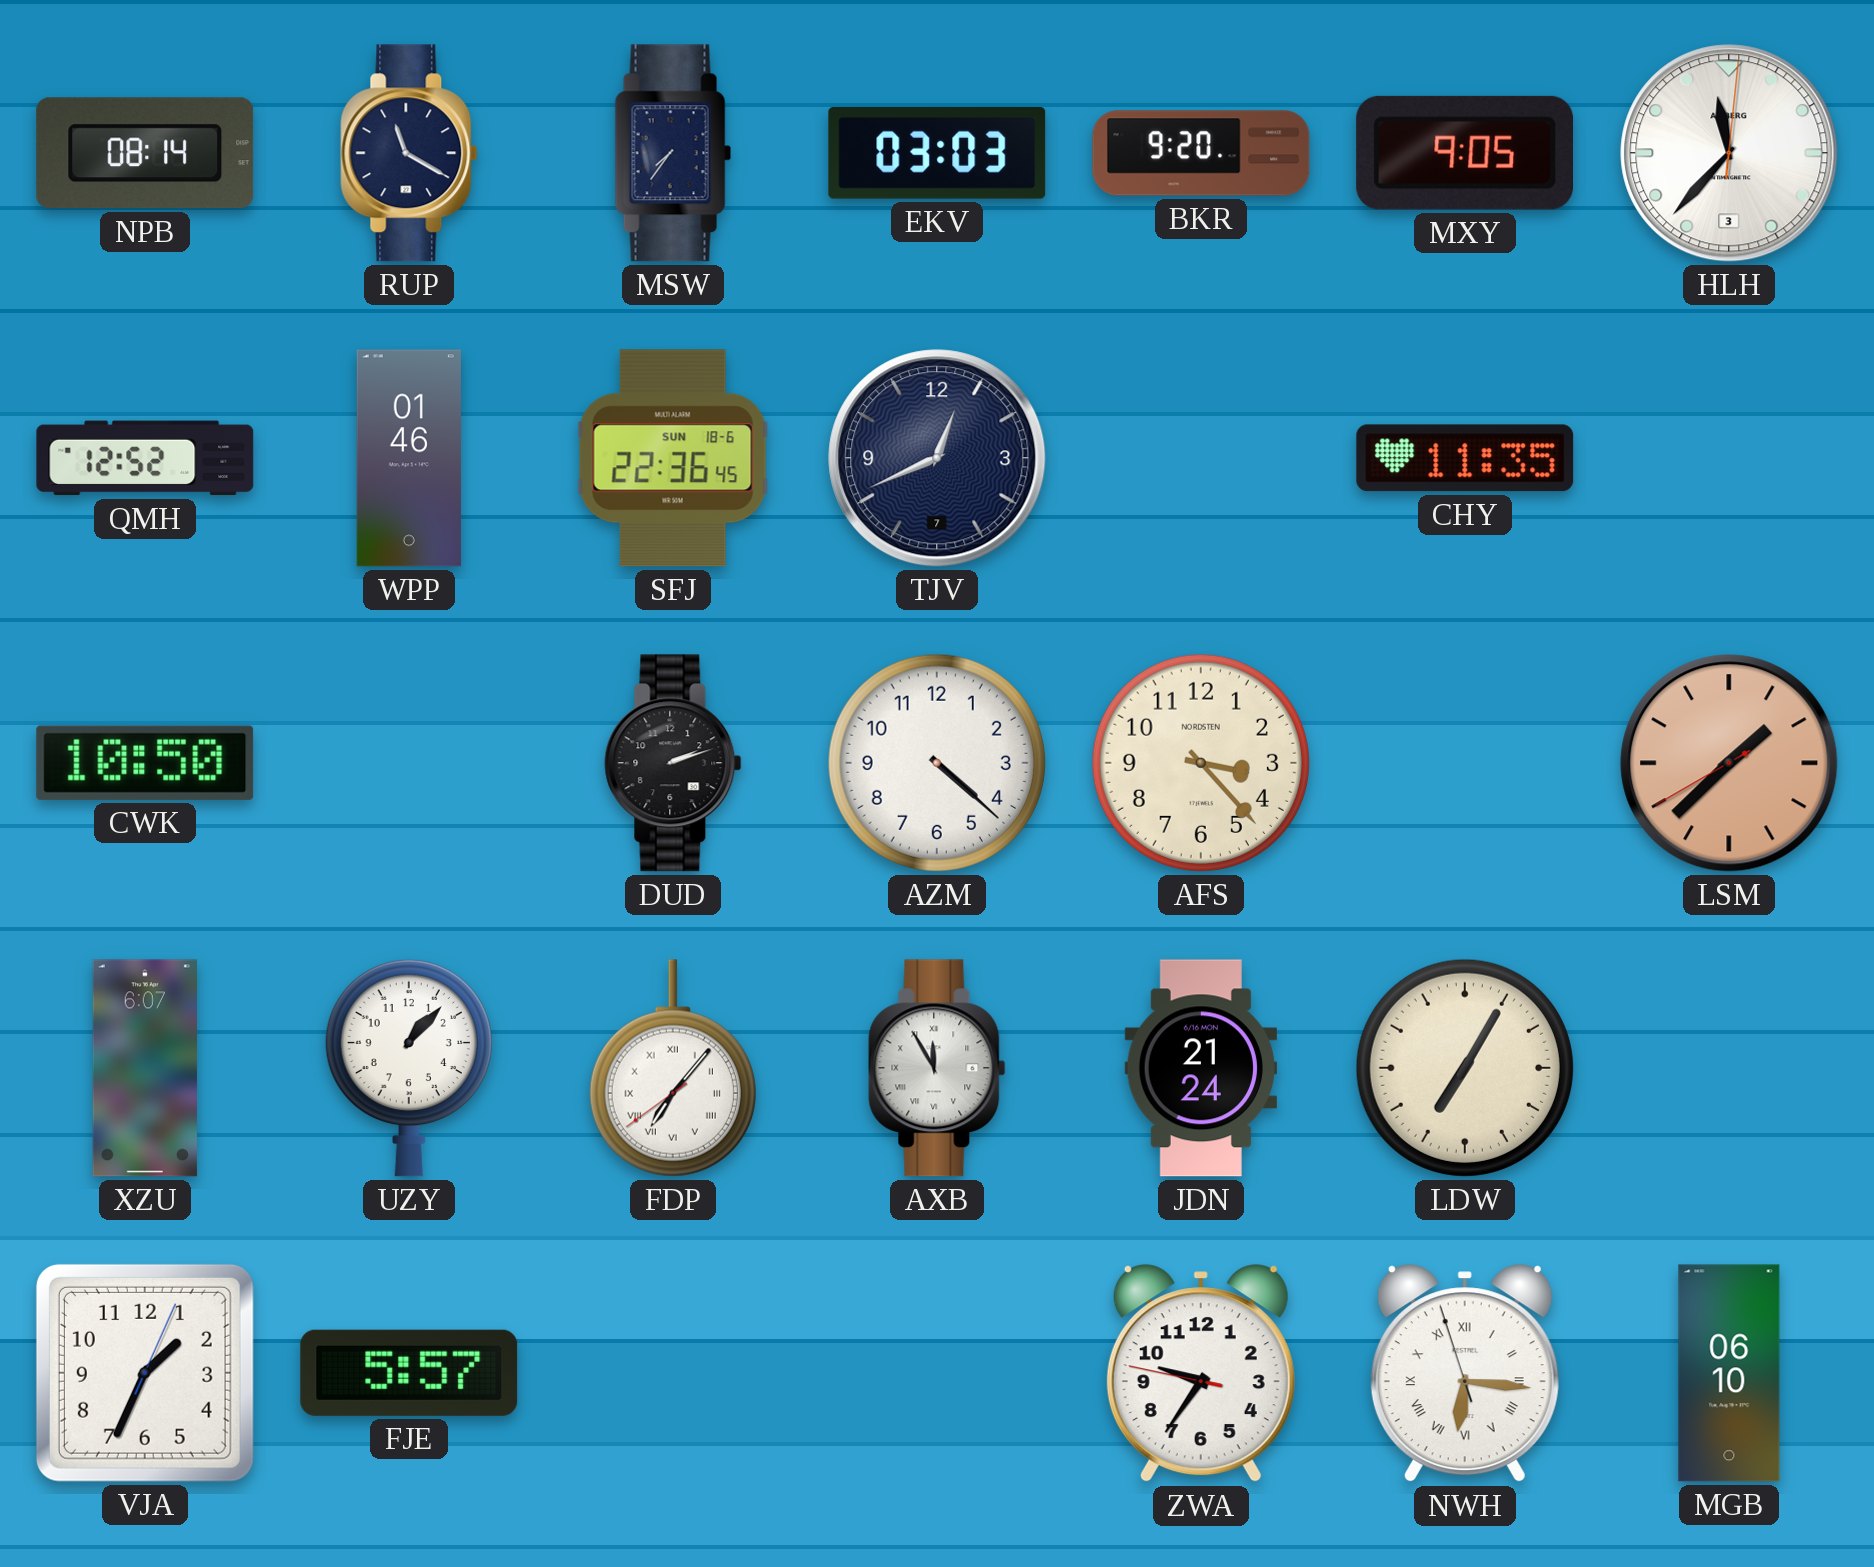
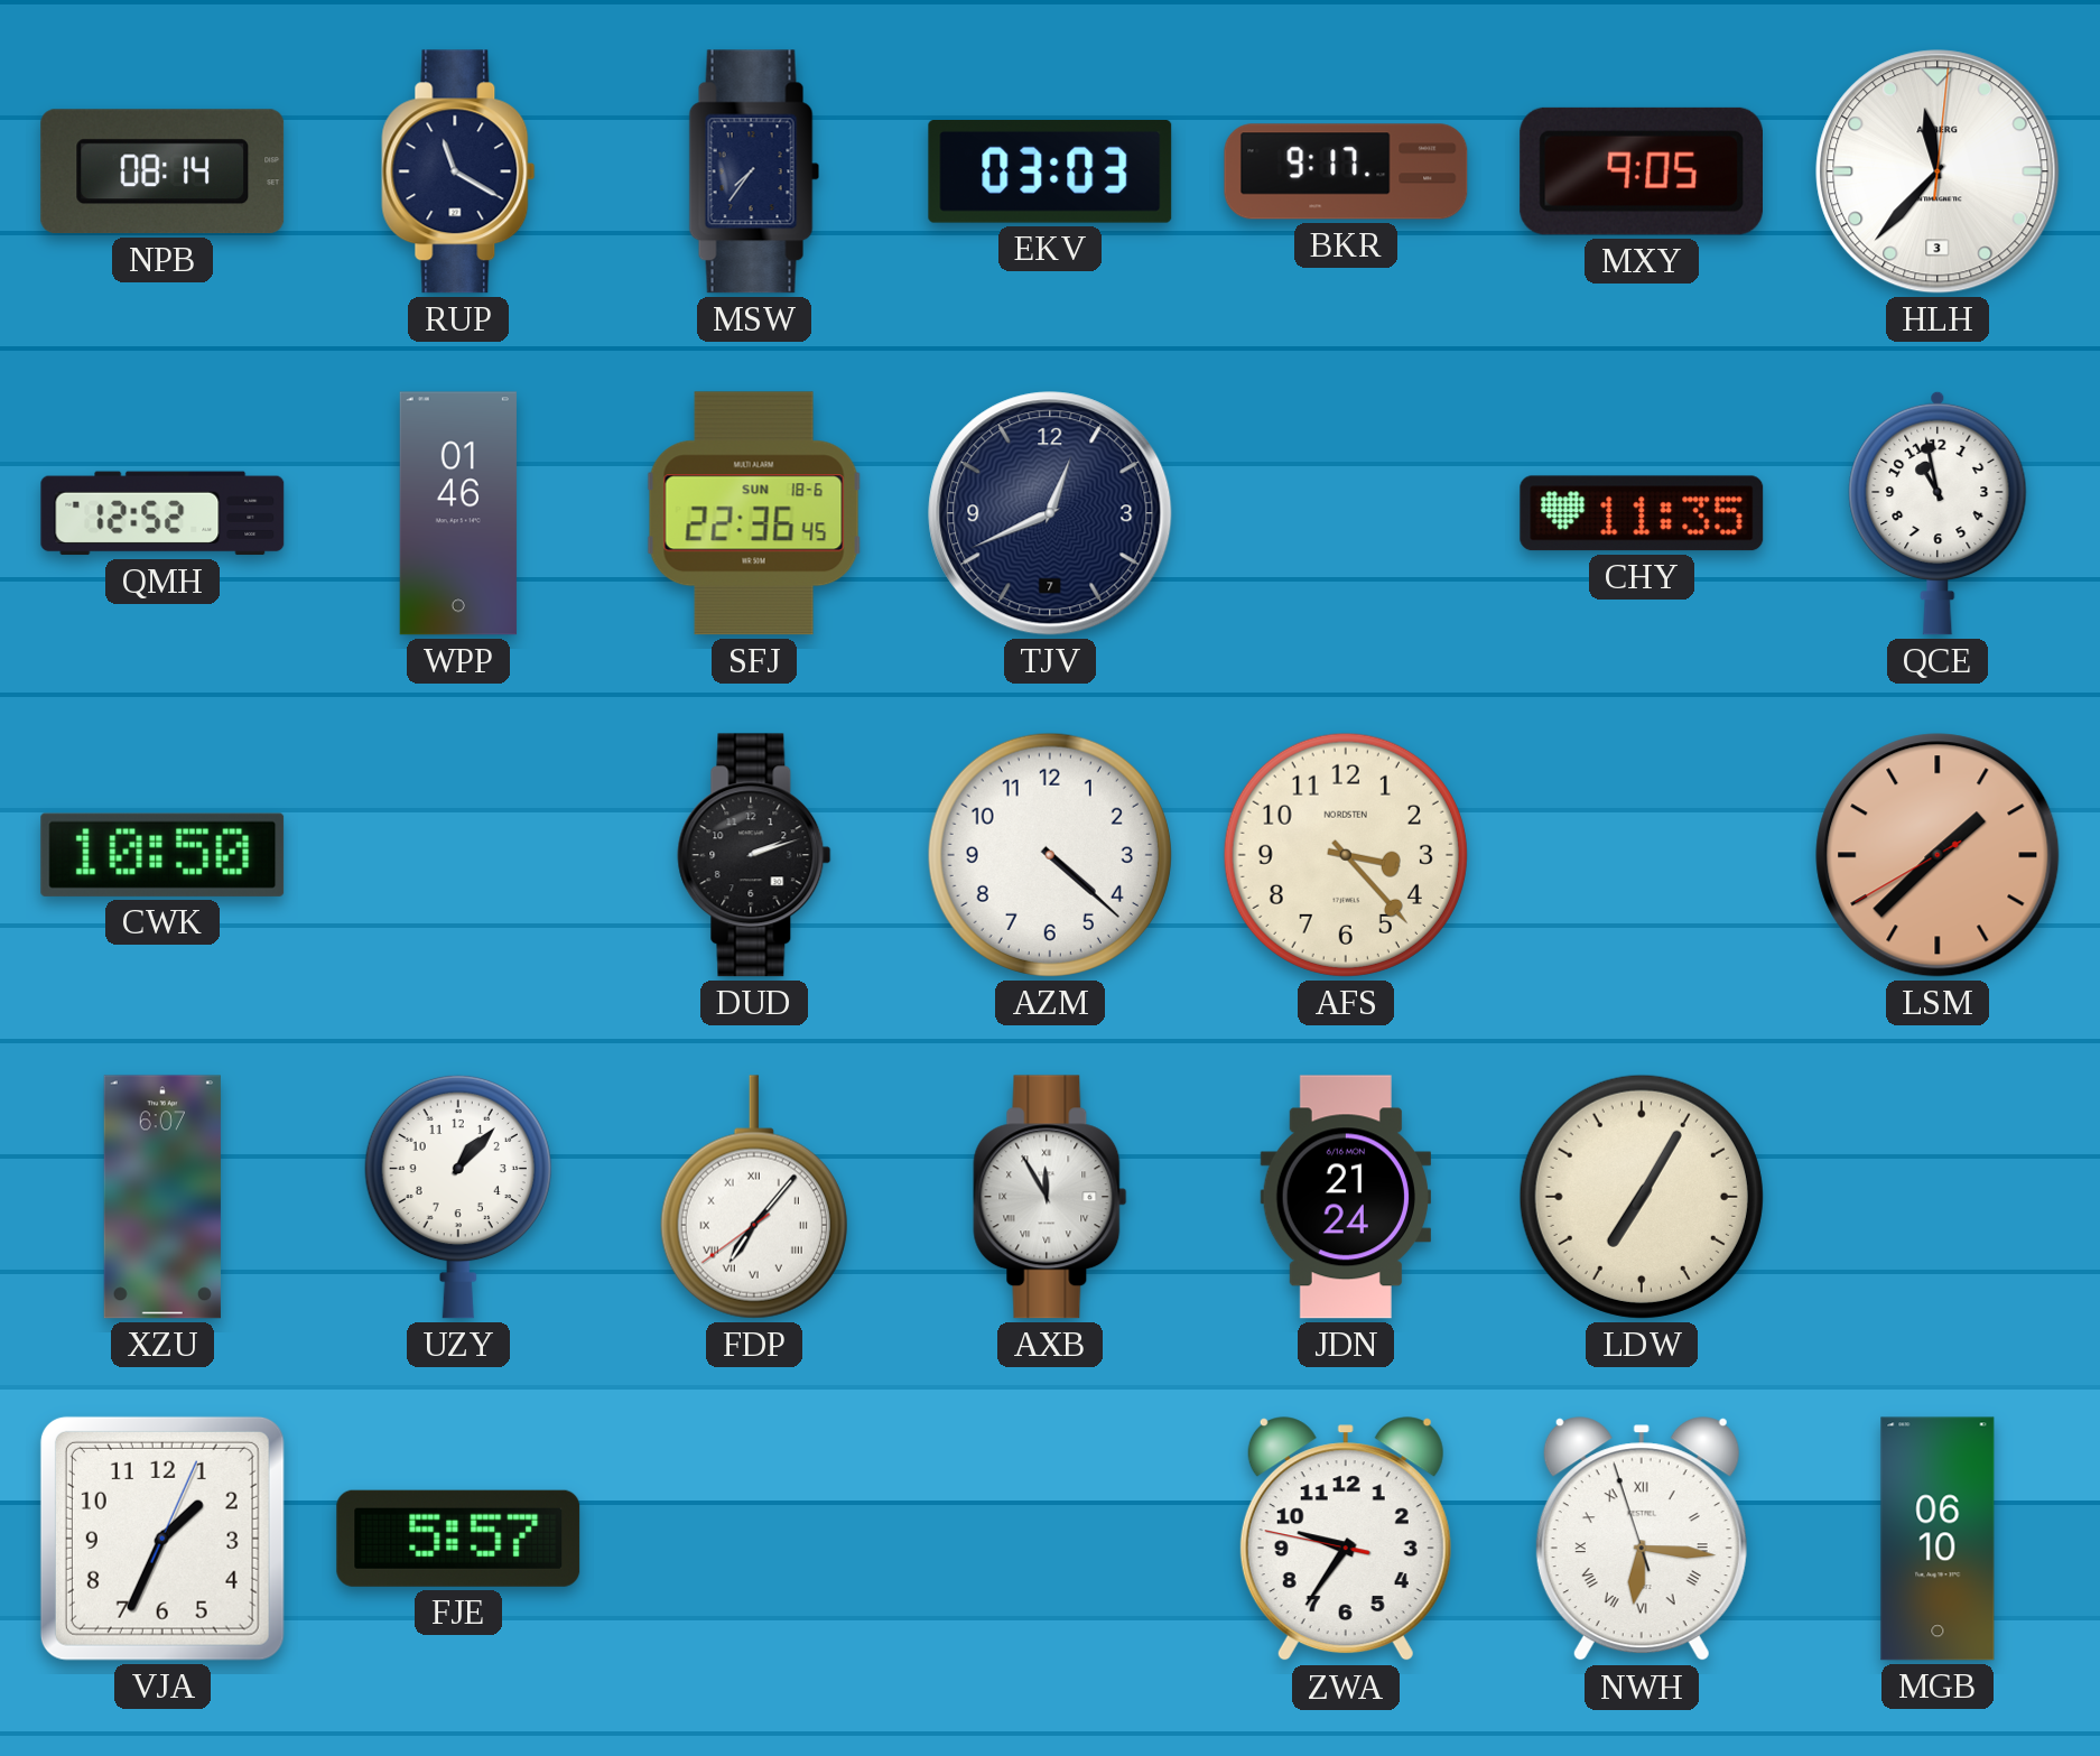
BKR: 9:20 -> 9:17 (1346, 171)
QCE: none -> 10:58 (1938, 513)
